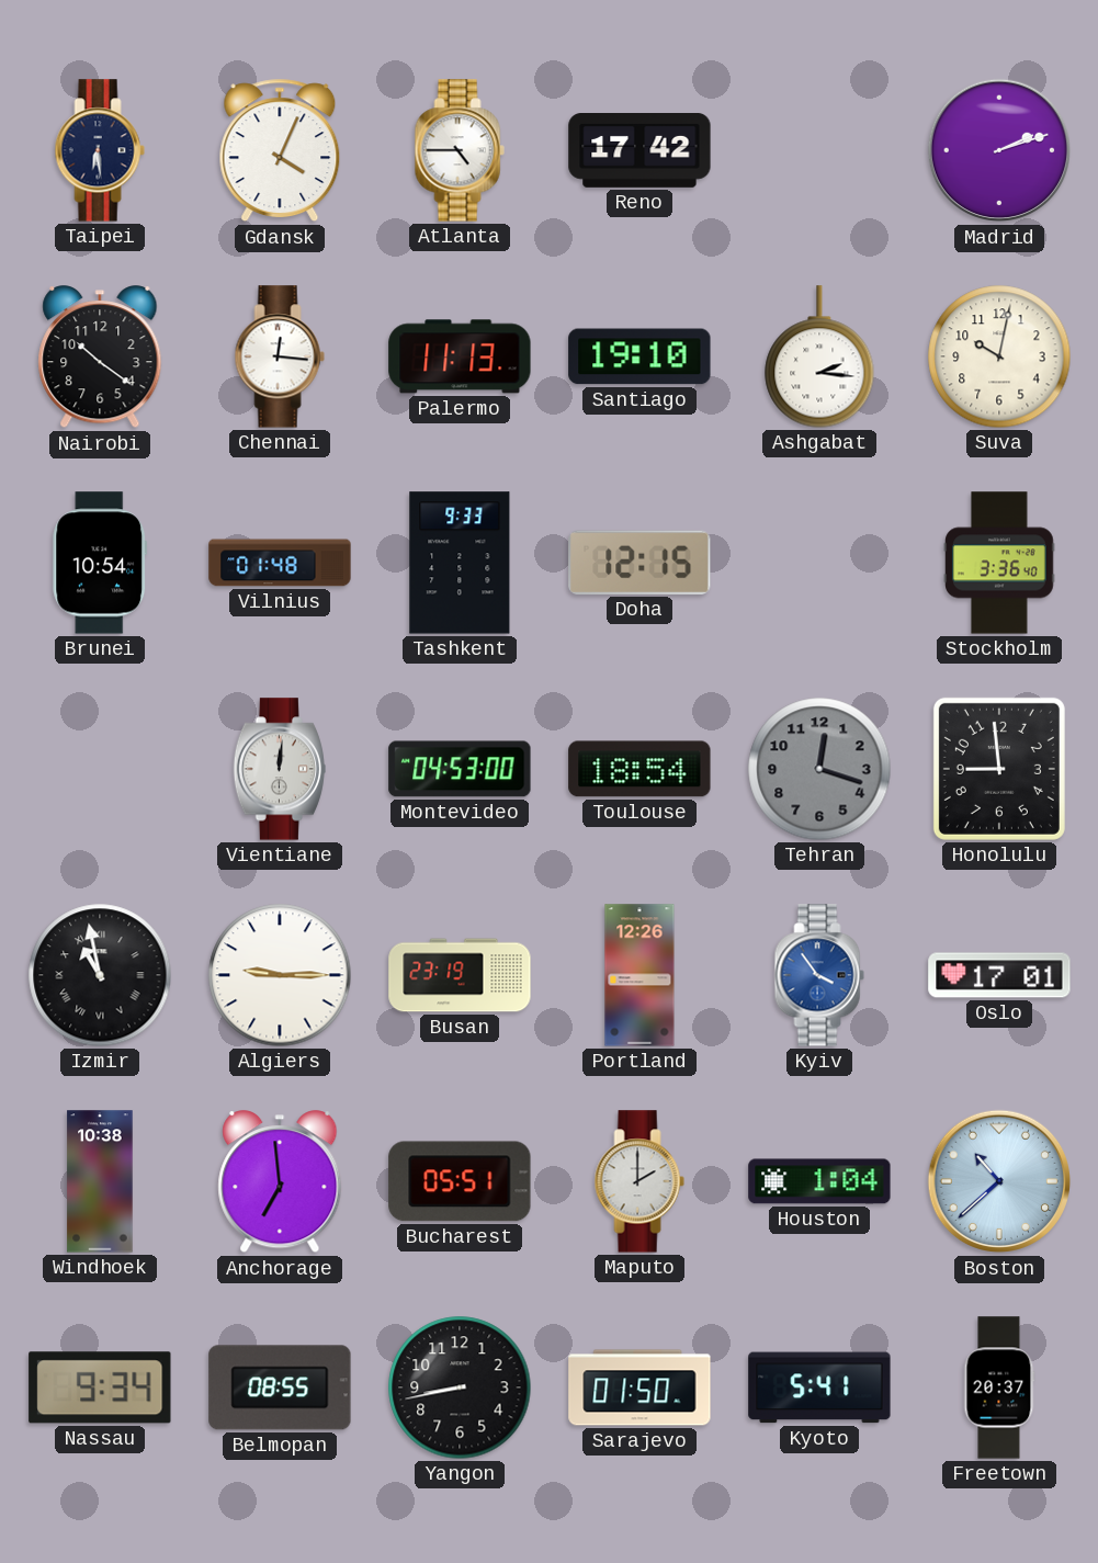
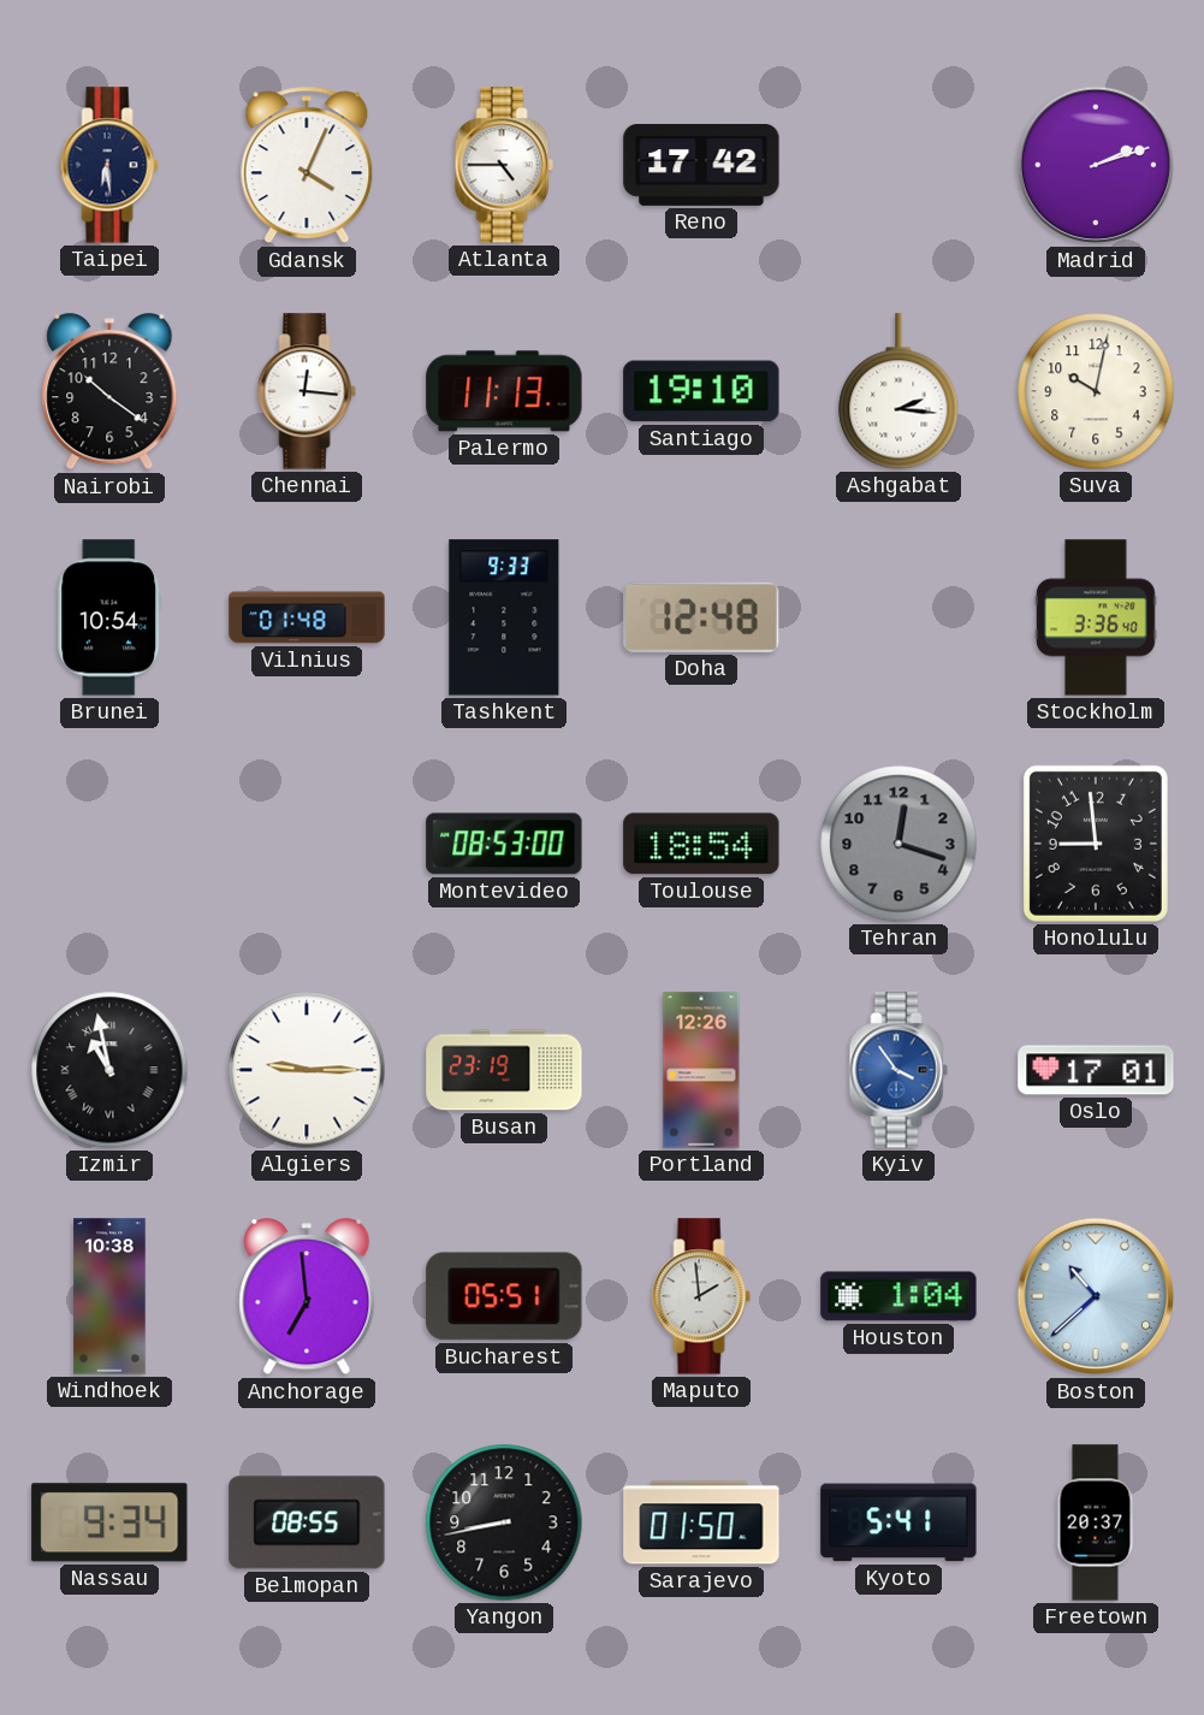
Doha: 12:15 -> 12:48 (701, 617)
Vientiane: 12:01 -> none (279, 769)
Montevideo: 04:53 -> 08:53 (504, 844)
Maputo: 2:00 -> 1:59 (701, 1296)
